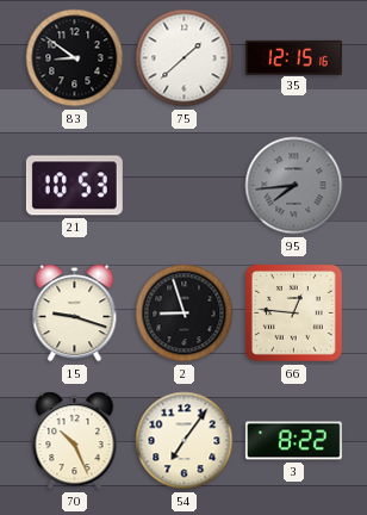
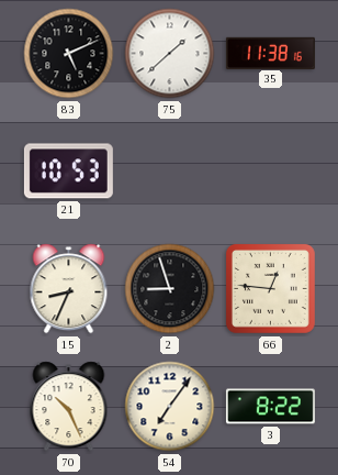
83: 8:51 -> 5:11 (69, 54)
35: 12:15 -> 11:38 (270, 53)
95: 7:44 -> none (294, 186)
15: 9:18 -> 8:34 (69, 289)
